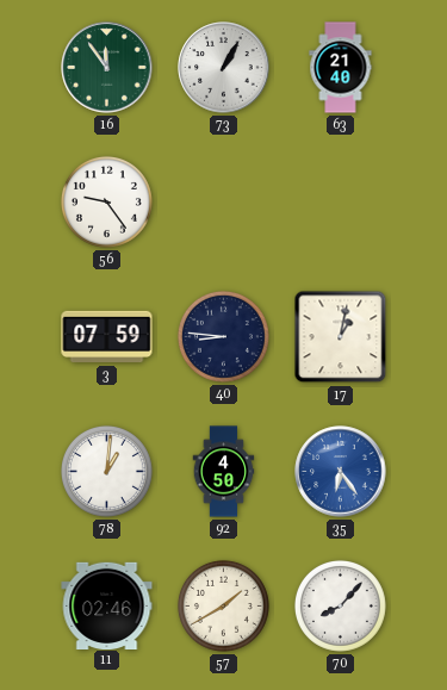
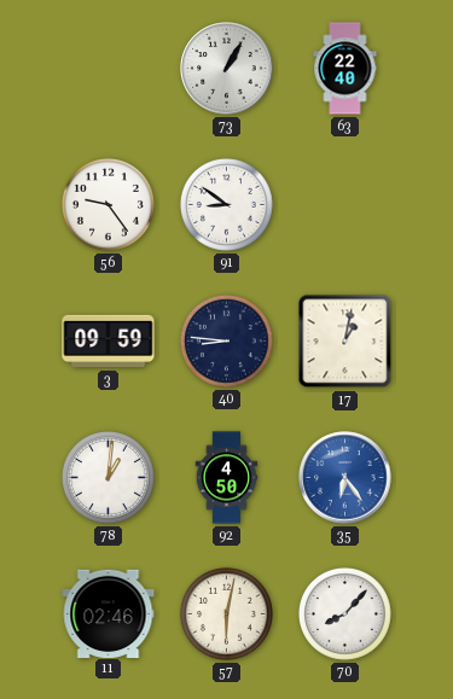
16: 11:54 -> none (107, 68)
63: 21:40 -> 22:40 (345, 69)
91: none -> 8:51 (226, 204)
3: 07:59 -> 09:59 (109, 342)
57: 1:40 -> 6:02 (226, 613)
